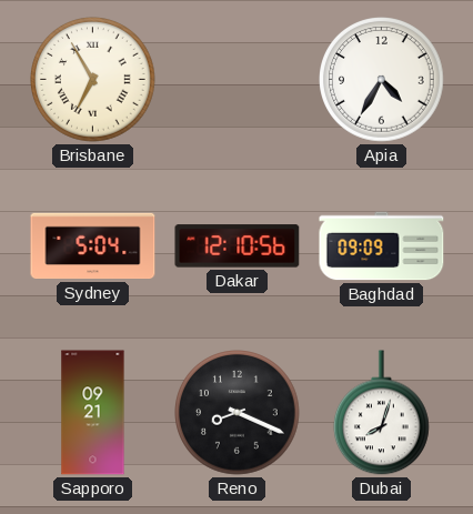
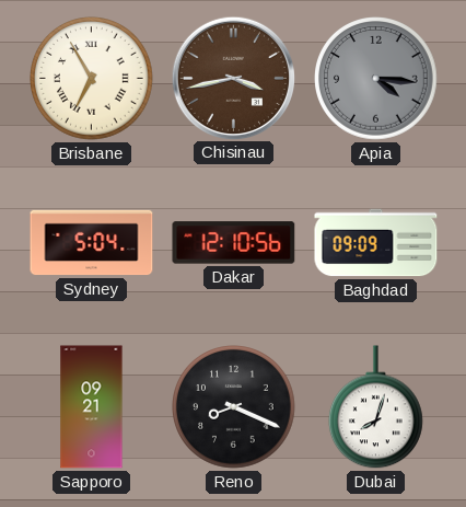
Chisinau: none -> 3:43 (233, 78)
Apia: 4:35 -> 4:16 (376, 79)
Apia dial: white -> grey (376, 79)
